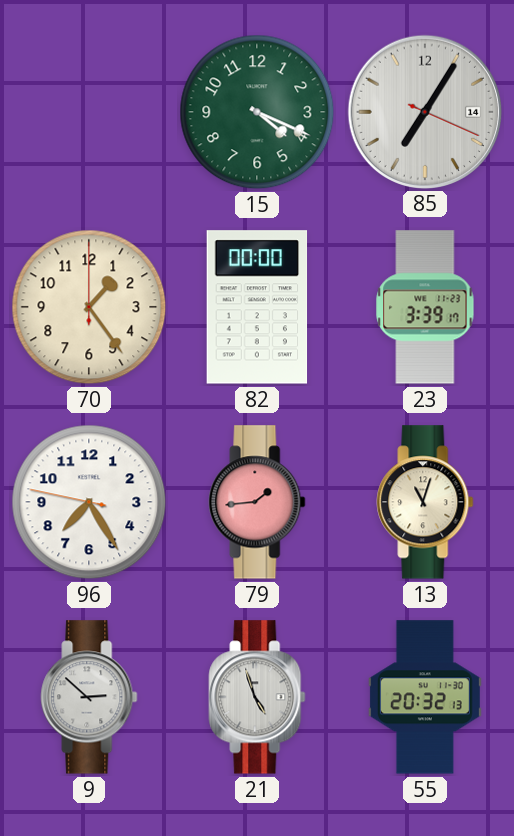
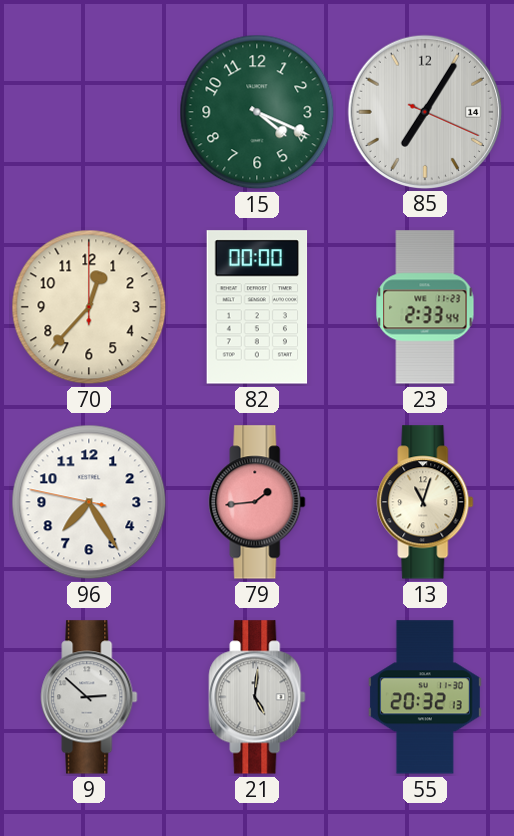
70: 1:24 -> 12:37 (89, 307)
23: 3:39 -> 2:33 (425, 307)
21: 4:57 -> 5:01 (257, 697)
